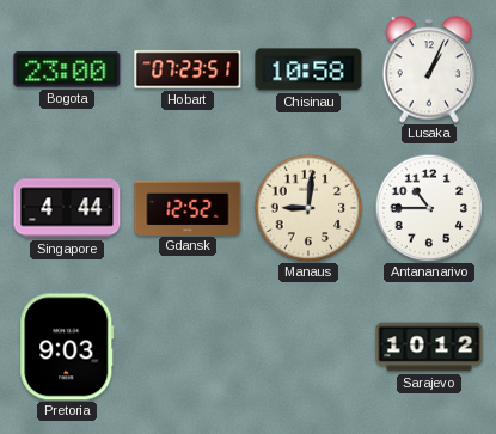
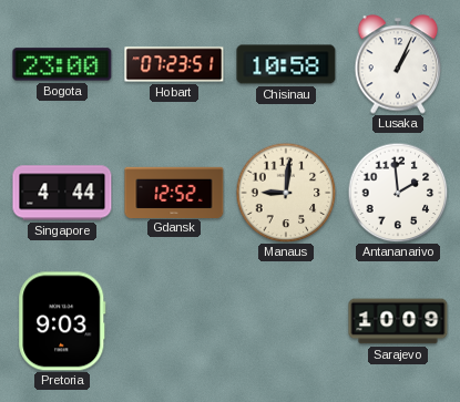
Antananarivo: 10:45 -> 1:59 (398, 193)
Sarajevo: 10:12 -> 10:09 (398, 321)
